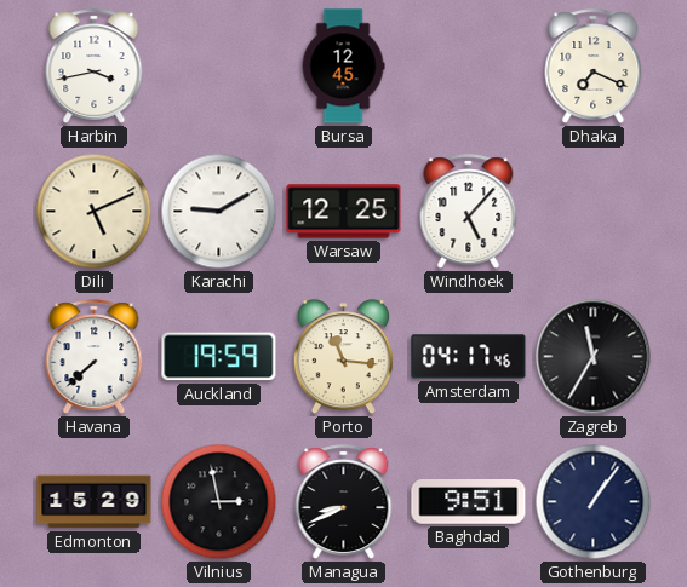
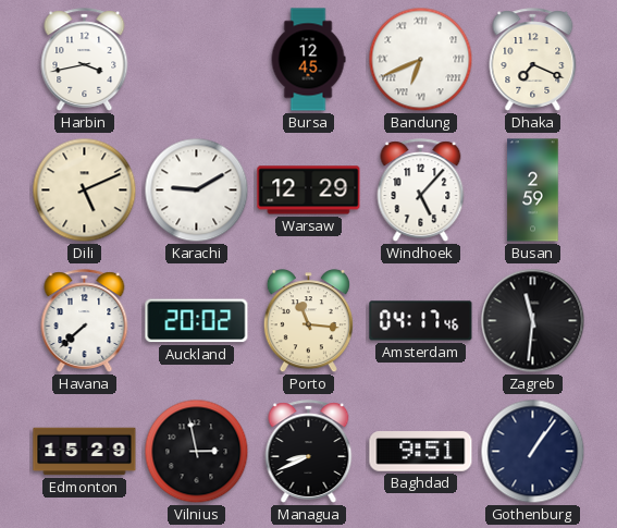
Bandung: none -> 6:41 (421, 60)
Warsaw: 12:25 -> 12:29 (309, 191)
Busan: none -> 2:59 (533, 191)
Auckland: 19:59 -> 20:02 (197, 321)
Zagreb: 11:35 -> 11:31 (533, 321)
